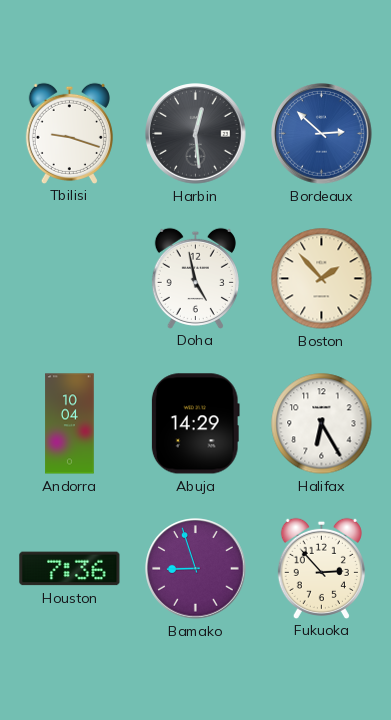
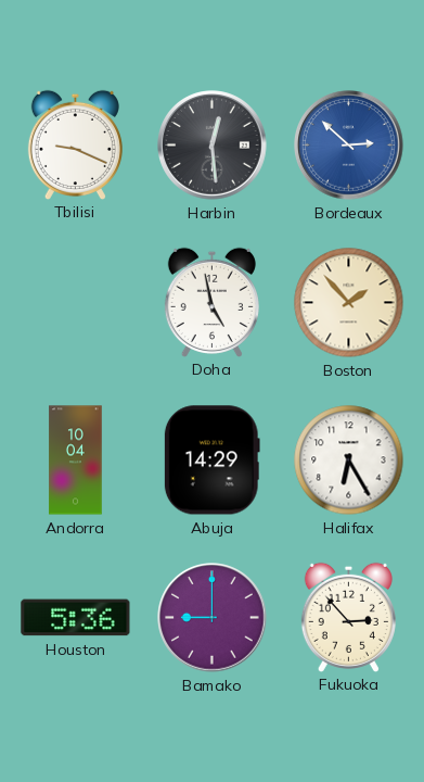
Tbilisi: 9:18 -> 9:19 (75, 144)
Houston: 7:36 -> 5:36 (76, 618)
Bamako: 8:57 -> 9:00 (213, 618)
